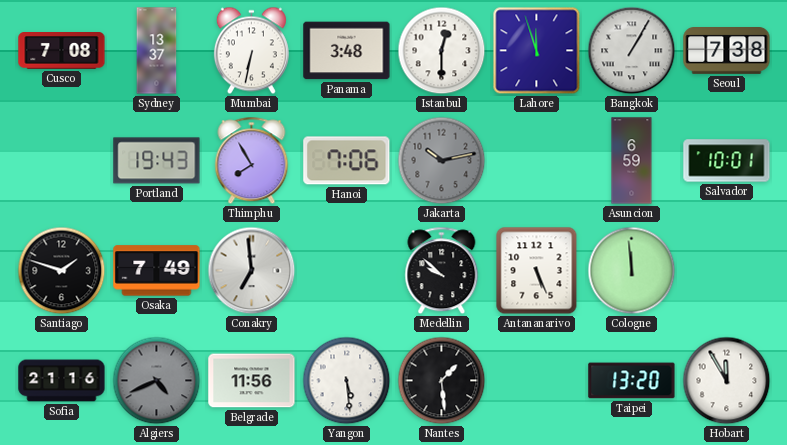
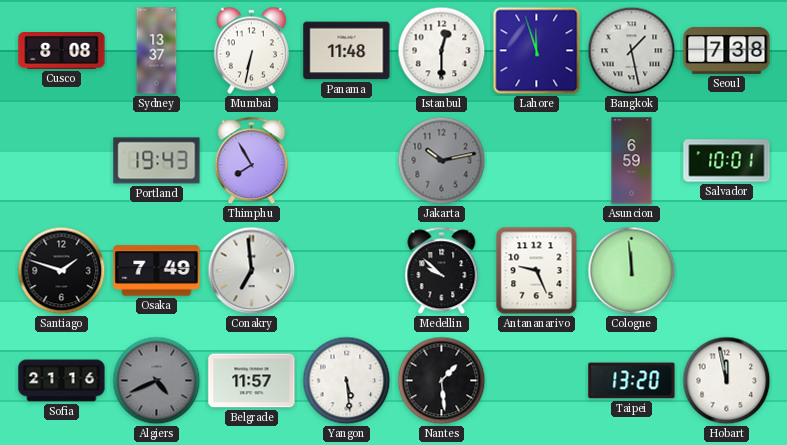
Cusco: 7:08 -> 8:08 (62, 51)
Panama: 3:48 -> 11:48 (347, 51)
Bangkok: 1:05 -> 1:28 (632, 51)
Hanoi: 7:06 -> none (347, 161)
Antananarivo: 5:26 -> 9:26 (537, 271)
Belgrade: 11:56 -> 11:57 (252, 381)
Hobart: 11:55 -> 11:58 (727, 381)
